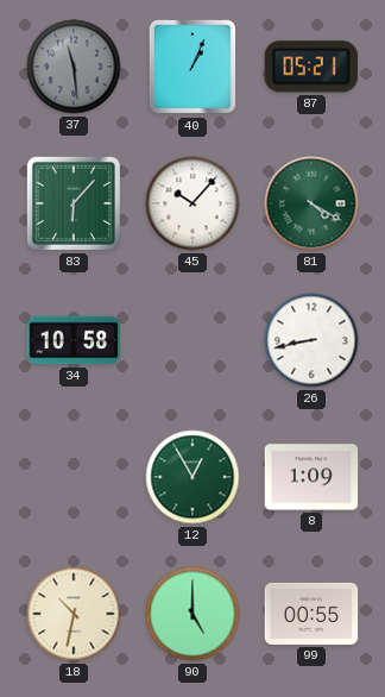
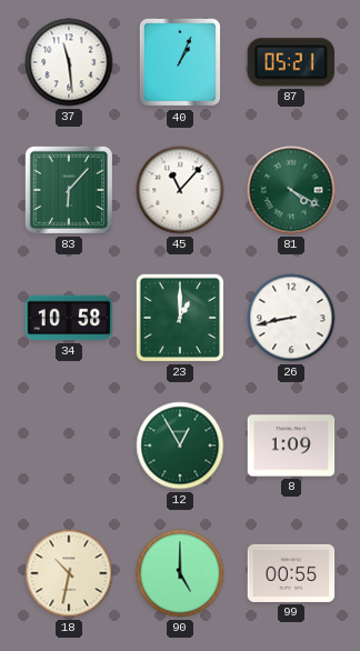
37 dial: grey -> white (69, 62)
45: 10:07 -> 11:07 (180, 190)
23: none -> 1:00 (180, 318)
